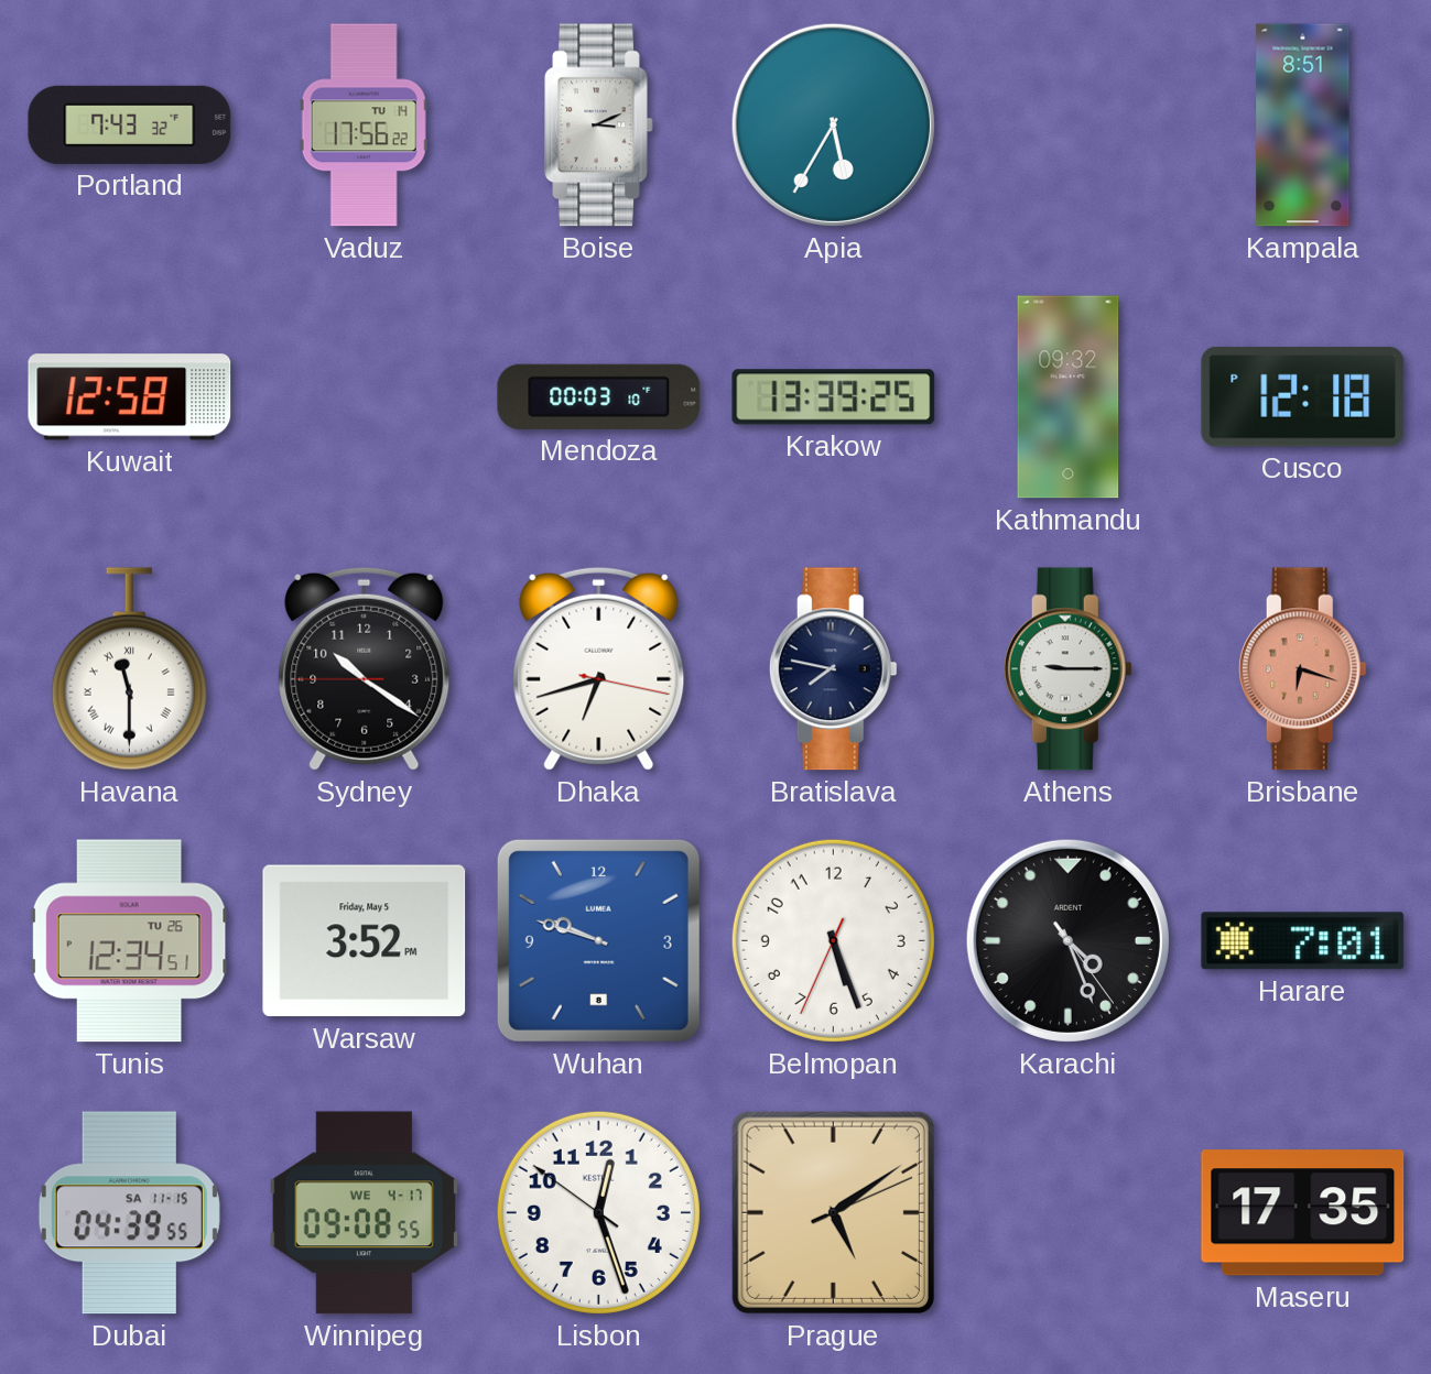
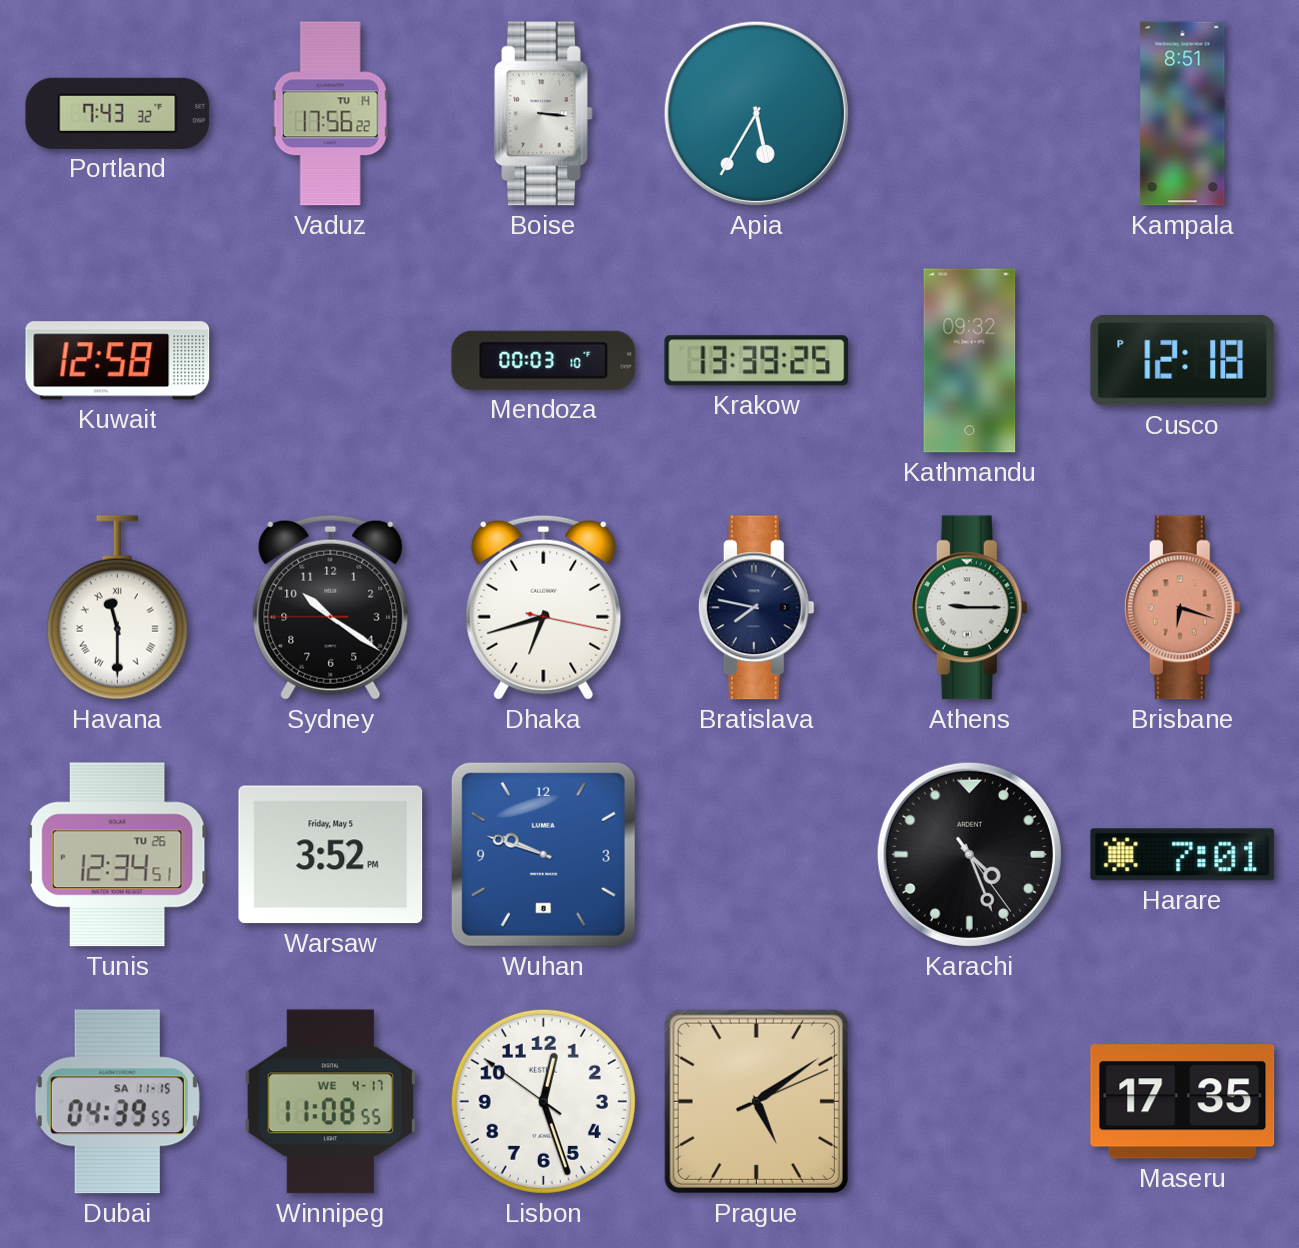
Boise: 3:11 -> 3:16 (544, 114)
Belmopan: 5:26 -> none (833, 940)
Winnipeg: 09:08 -> 11:08 (330, 1102)
